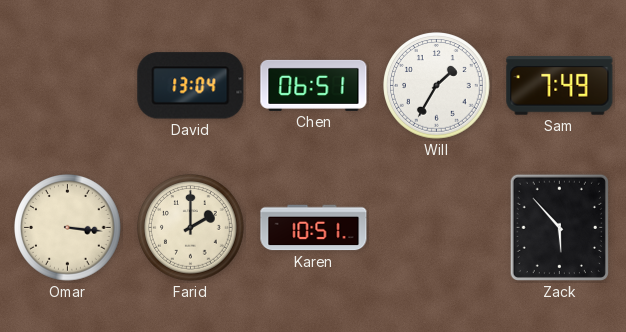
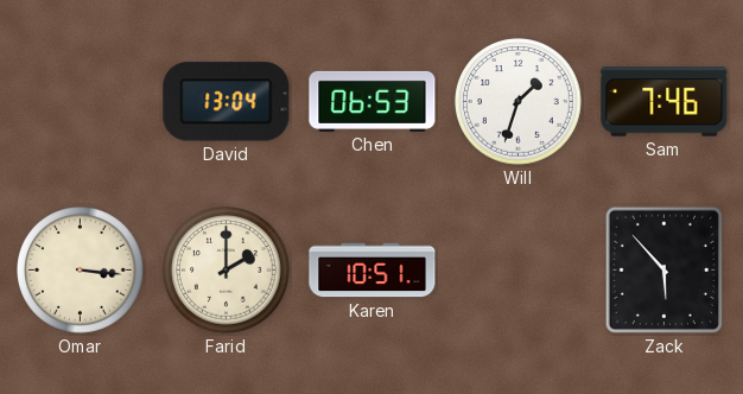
Chen: 06:51 -> 06:53 (373, 101)
Will: 1:35 -> 1:33 (519, 102)
Sam: 7:49 -> 7:46 (665, 102)
